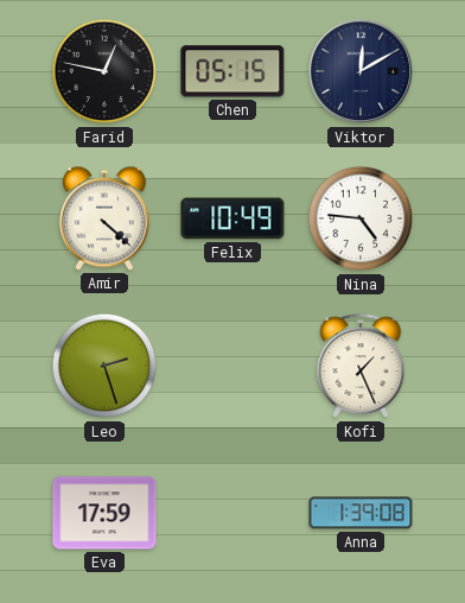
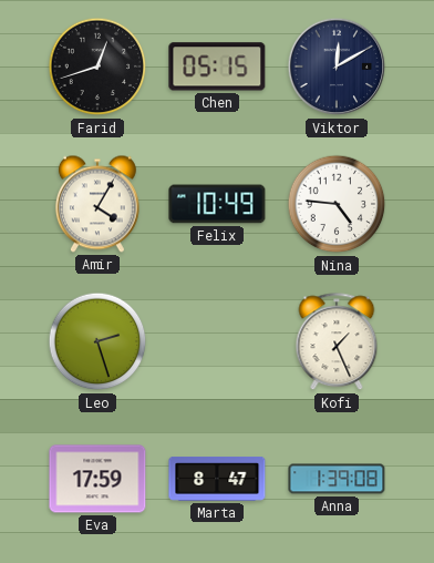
Farid: 12:47 -> 12:42 (97, 66)
Amir: 4:22 -> 4:05 (97, 204)
Marta: none -> 8:47 (217, 480)
